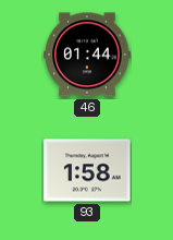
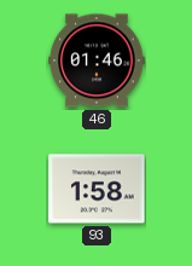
46: 01:44 -> 01:46 (97, 60)
